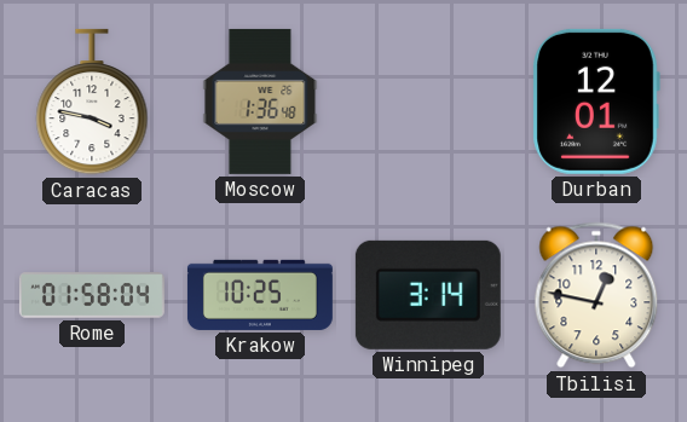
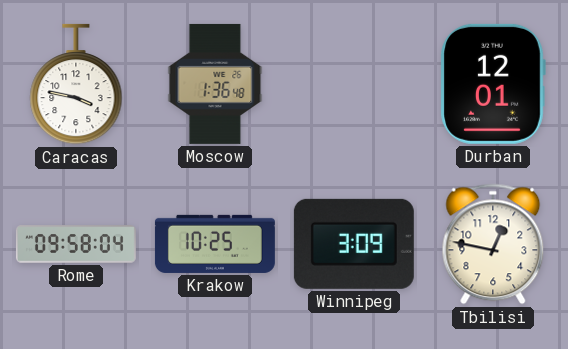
Rome: 01:58 -> 09:58 (76, 244)
Winnipeg: 3:14 -> 3:09 (354, 244)
